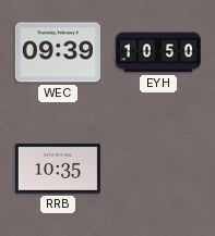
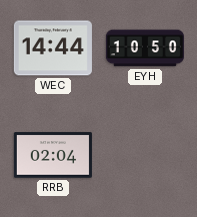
WEC: 09:39 -> 14:44 (53, 48)
RRB: 10:35 -> 02:04 (53, 155)
